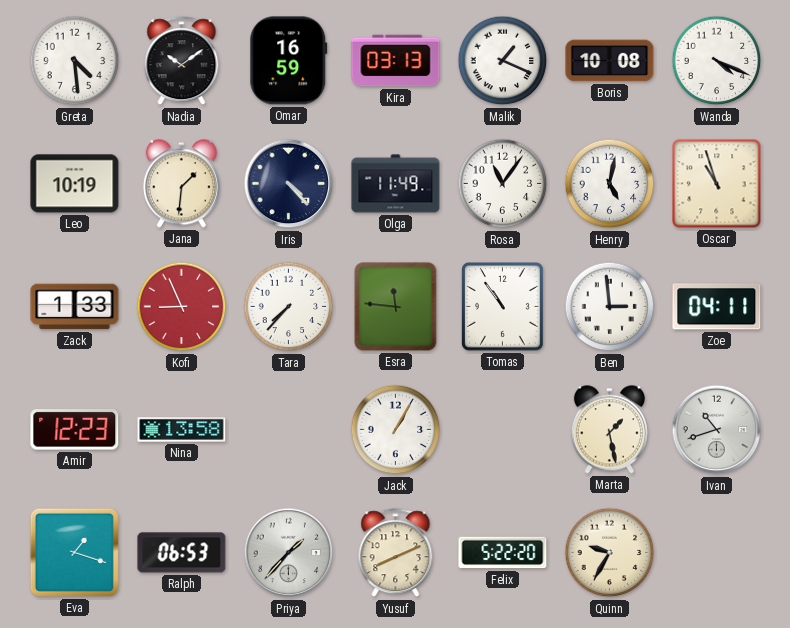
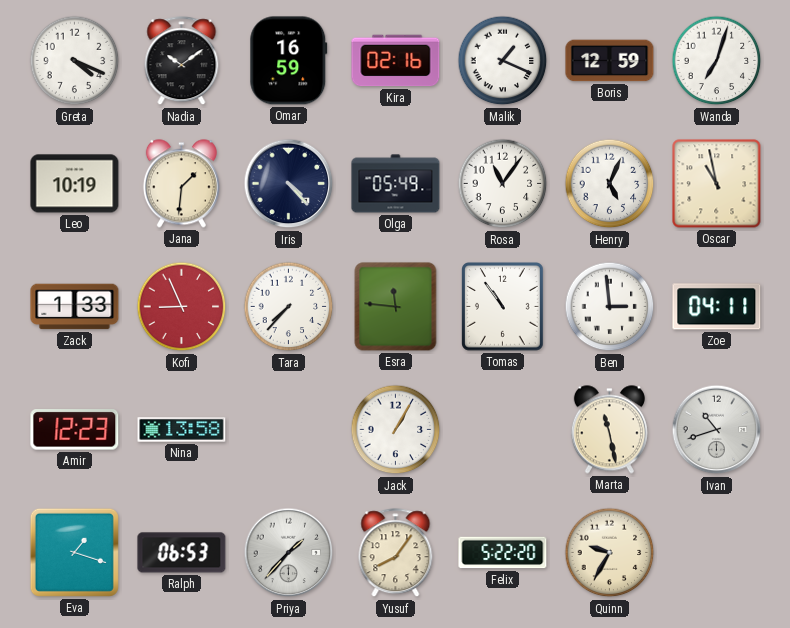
Greta: 4:29 -> 4:19 (75, 61)
Kira: 03:13 -> 02:16 (396, 61)
Boris: 10:08 -> 12:59 (610, 61)
Wanda: 4:19 -> 7:03 (717, 61)
Olga: 11:49 -> 05:49 (396, 184)
Henry: 5:02 -> 5:04 (610, 184)
Oscar: 10:57 -> 10:58 (717, 184)
Marta: 1:28 -> 11:28 (609, 430)
Yusuf: 8:11 -> 8:06 (396, 553)
